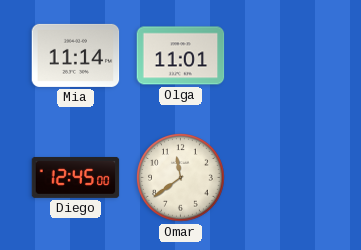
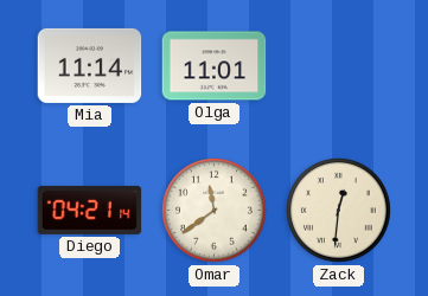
Diego: 12:45 -> 04:21 (90, 210)
Zack: none -> 12:31 (339, 211)
